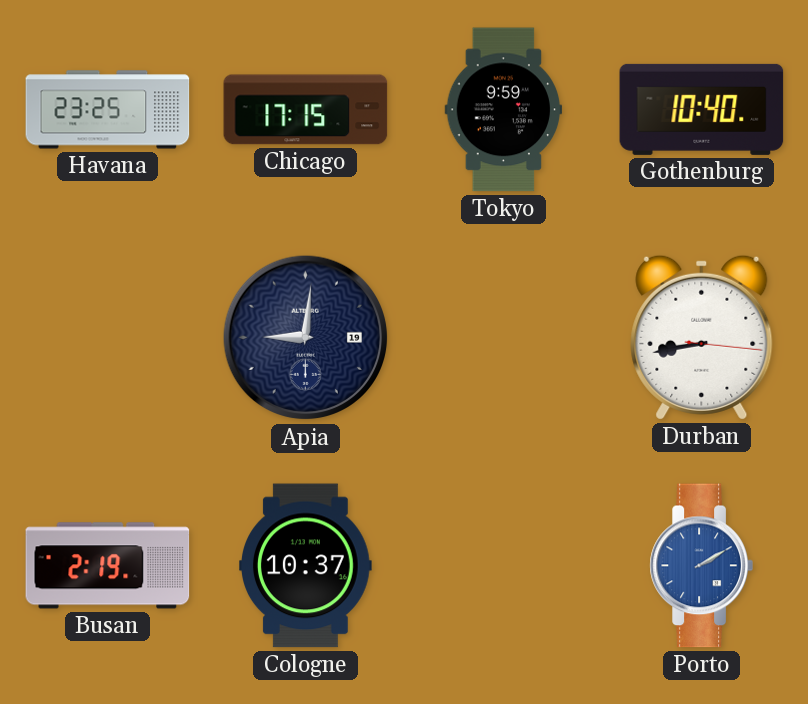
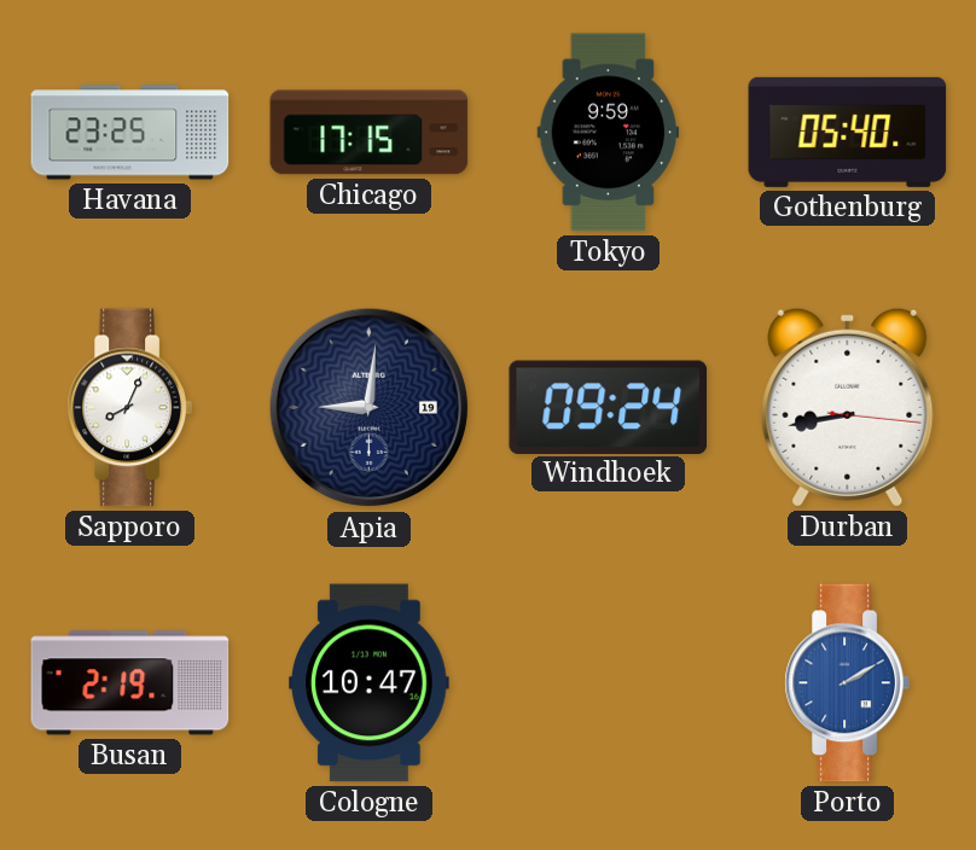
Gothenburg: 10:40 -> 05:40 (848, 132)
Sapporo: none -> 8:04 (129, 408)
Windhoek: none -> 09:24 (609, 407)
Cologne: 10:37 -> 10:47 (370, 683)
